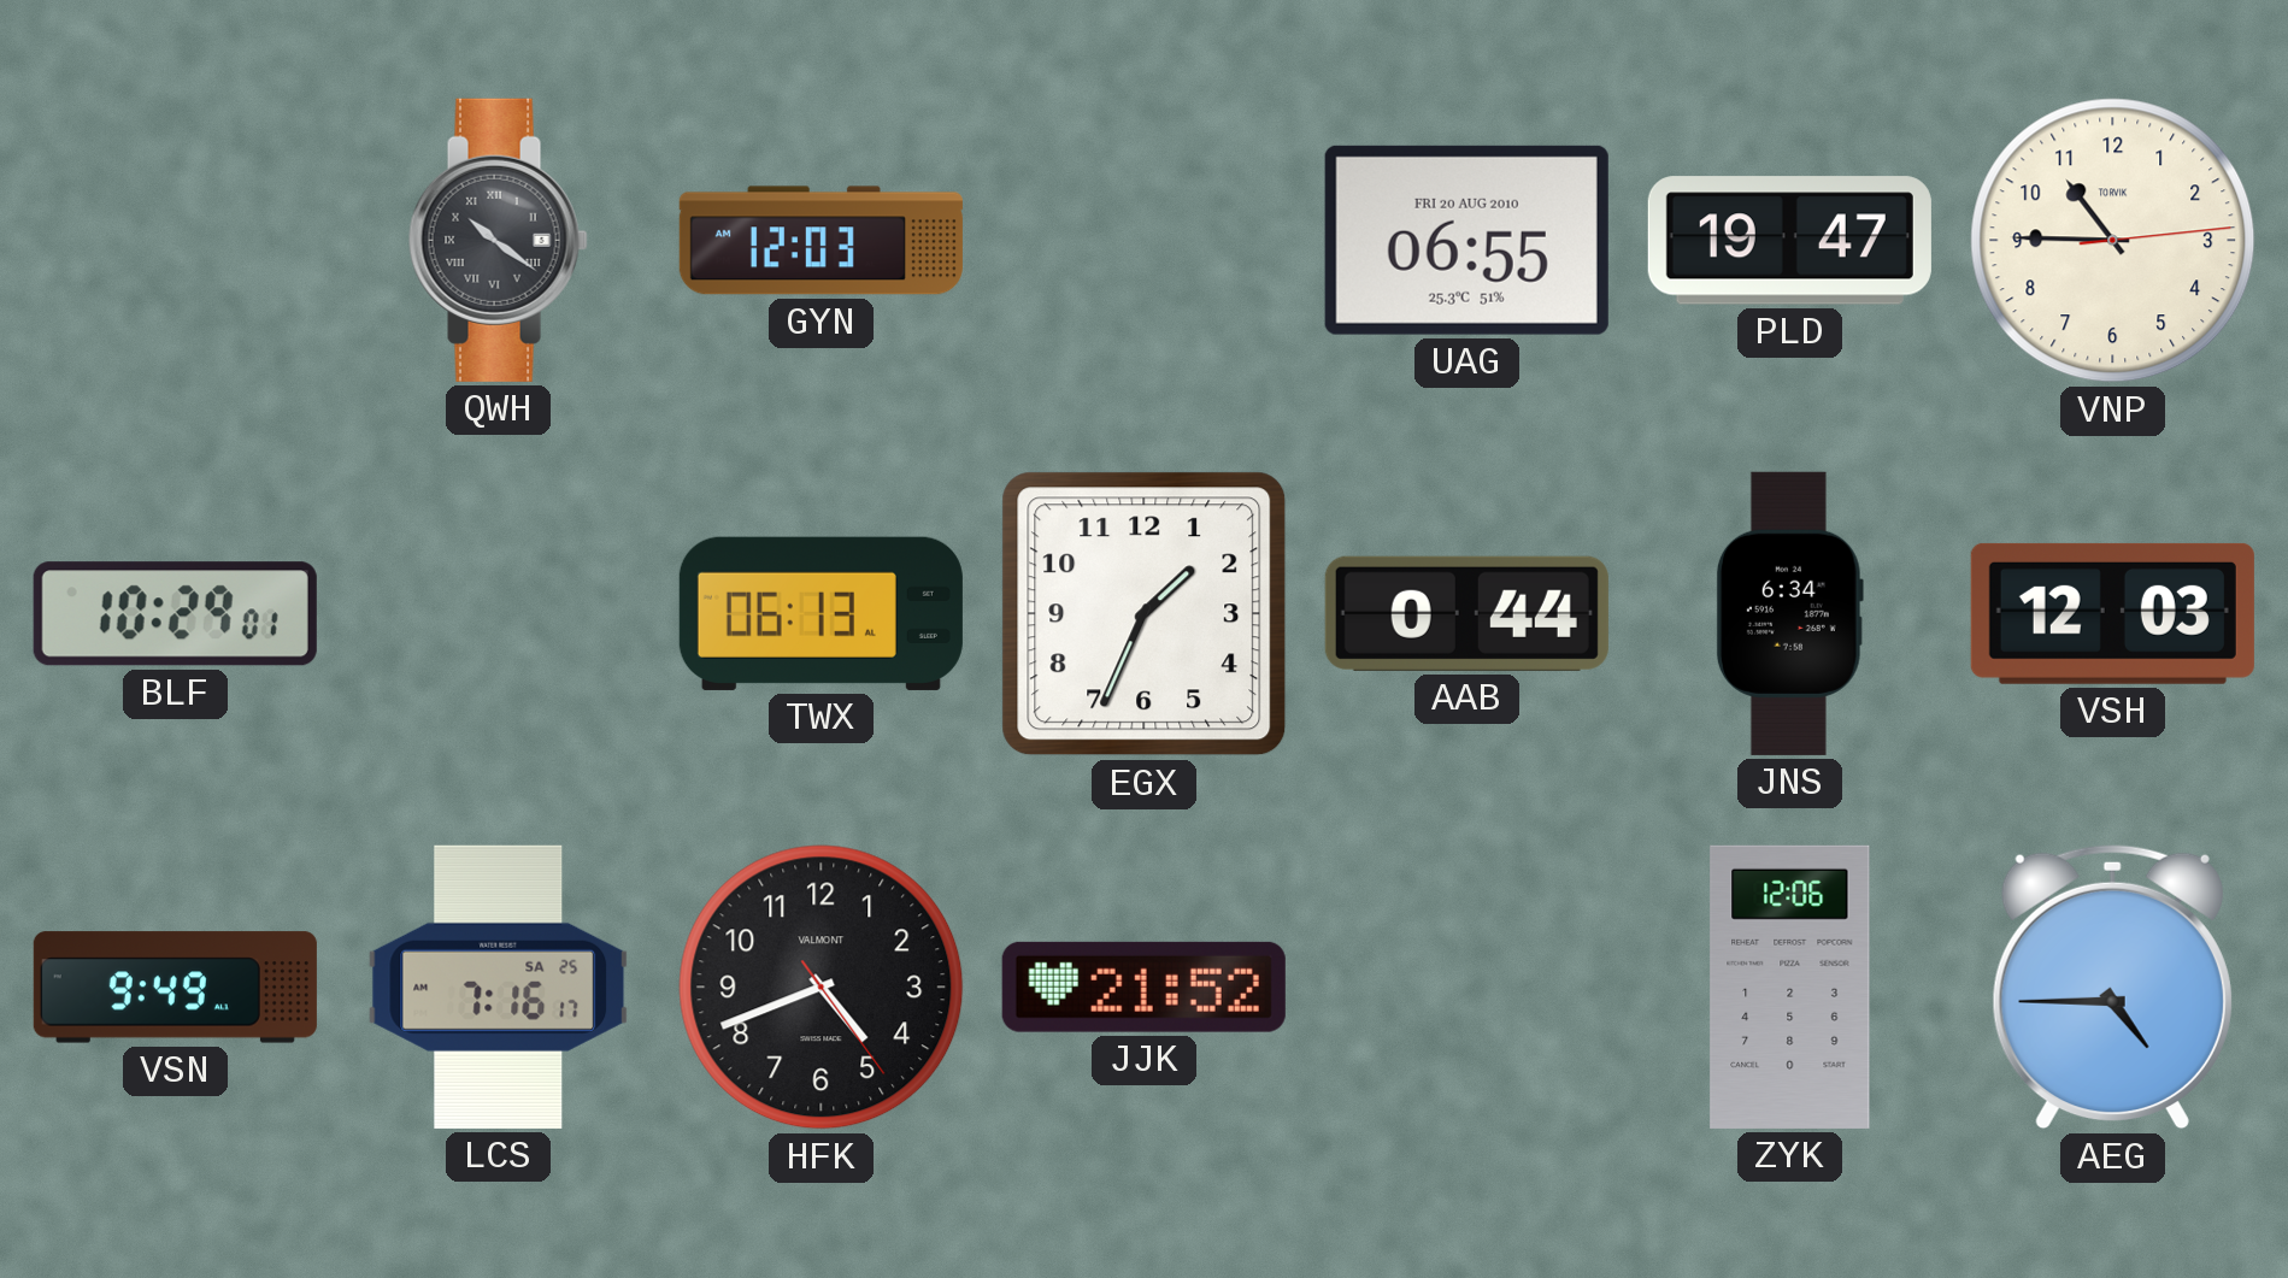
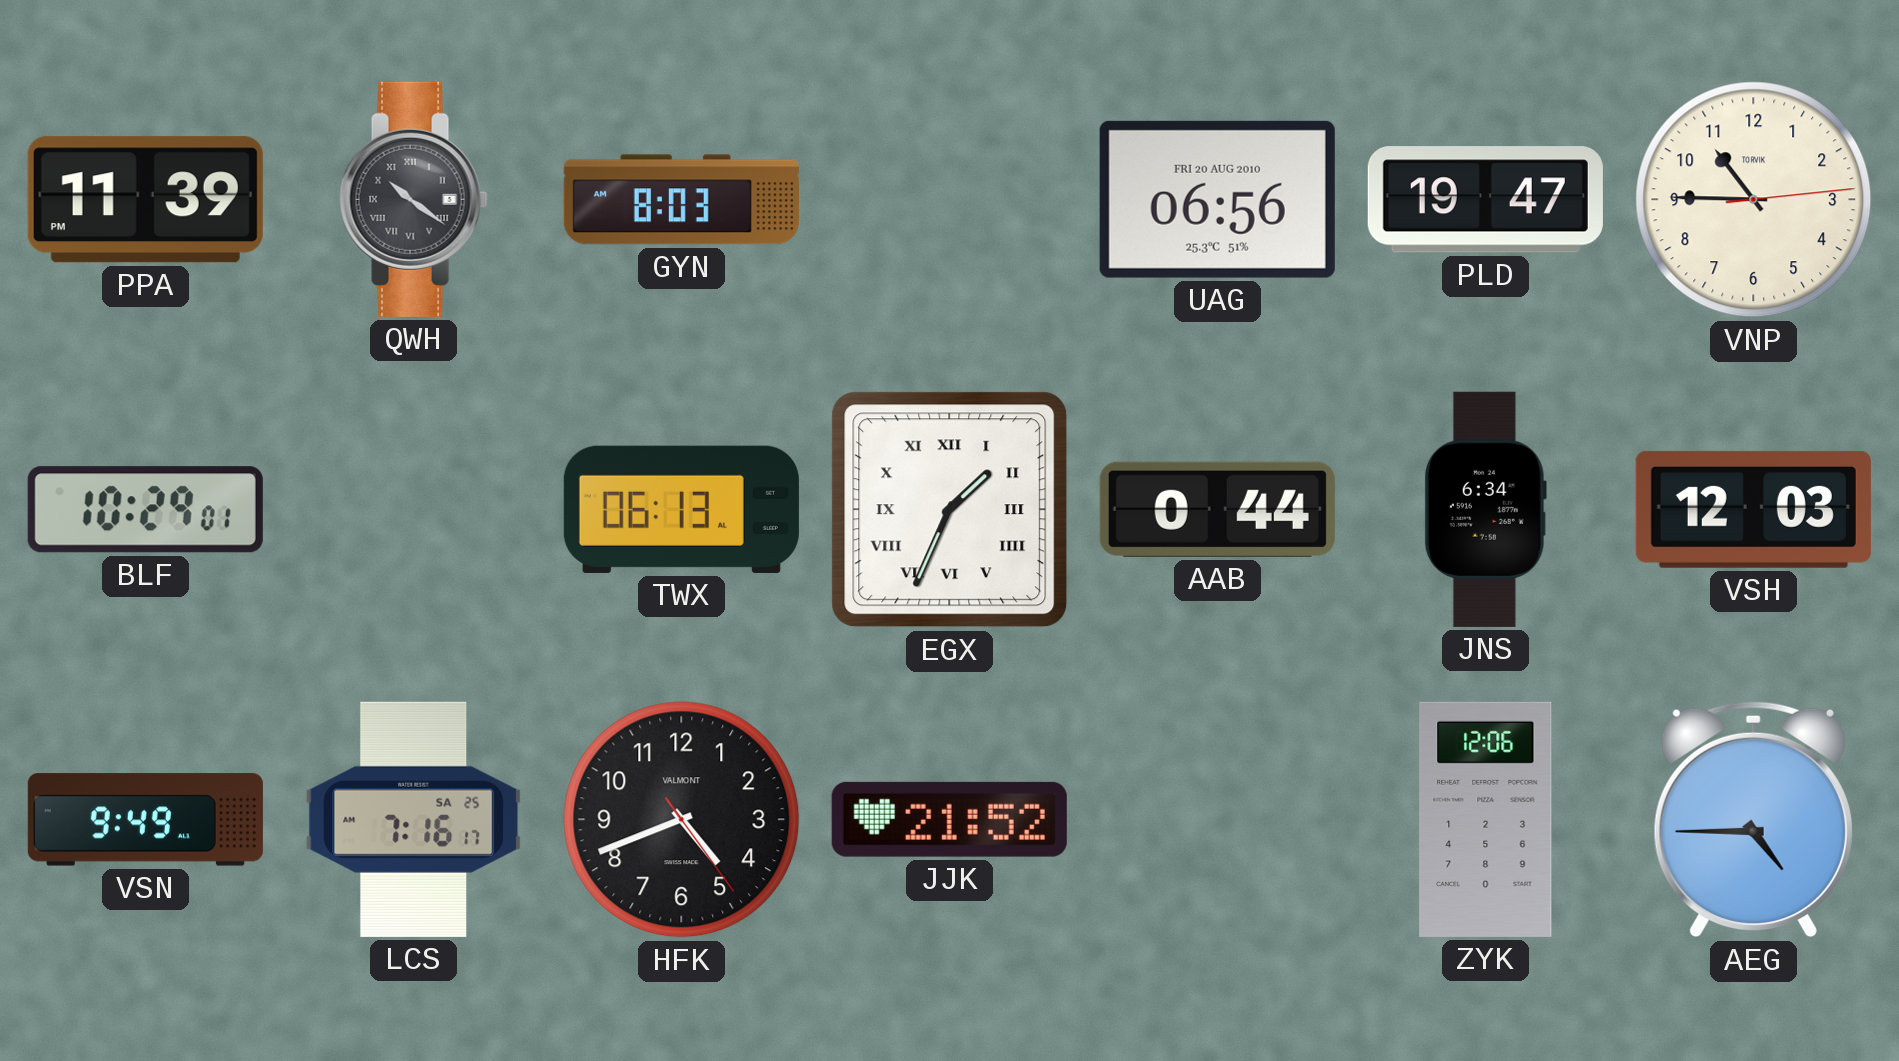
PPA: none -> 11:39 (145, 200)
GYN: 12:03 -> 8:03 (681, 200)
UAG: 06:55 -> 06:56 (1217, 199)
EGX numerals: Arabic -> Roman (950, 510)
